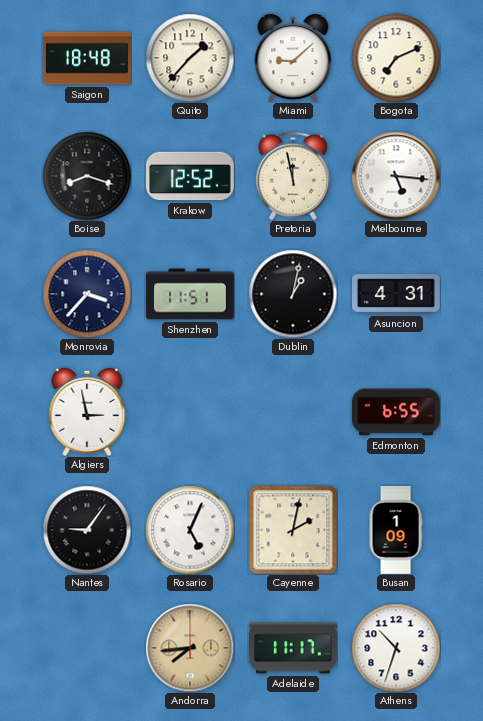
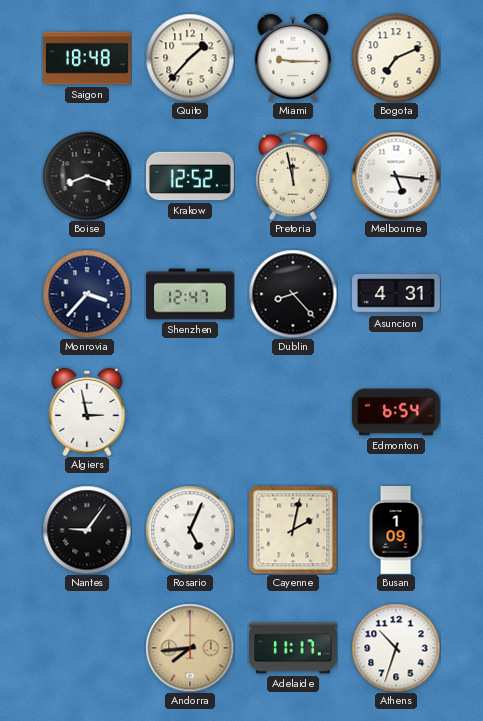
Miami: 9:08 -> 9:15 (293, 58)
Shenzhen: 11:51 -> 12:47 (190, 294)
Dublin: 1:02 -> 8:23 (293, 294)
Edmonton: 6:55 -> 6:54 (396, 412)
